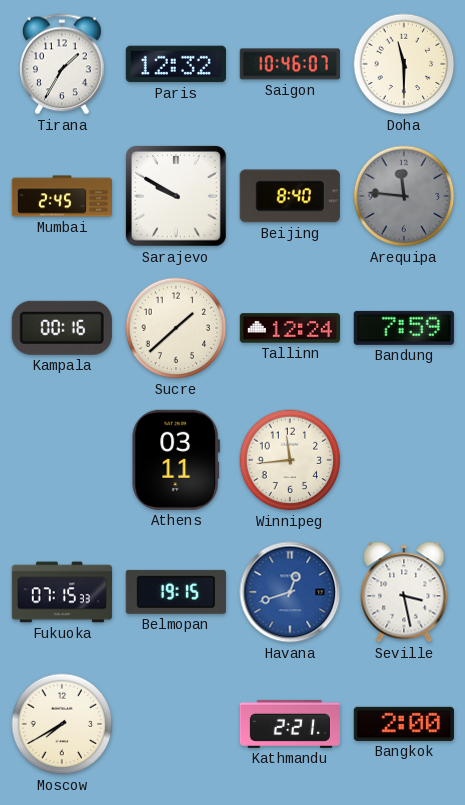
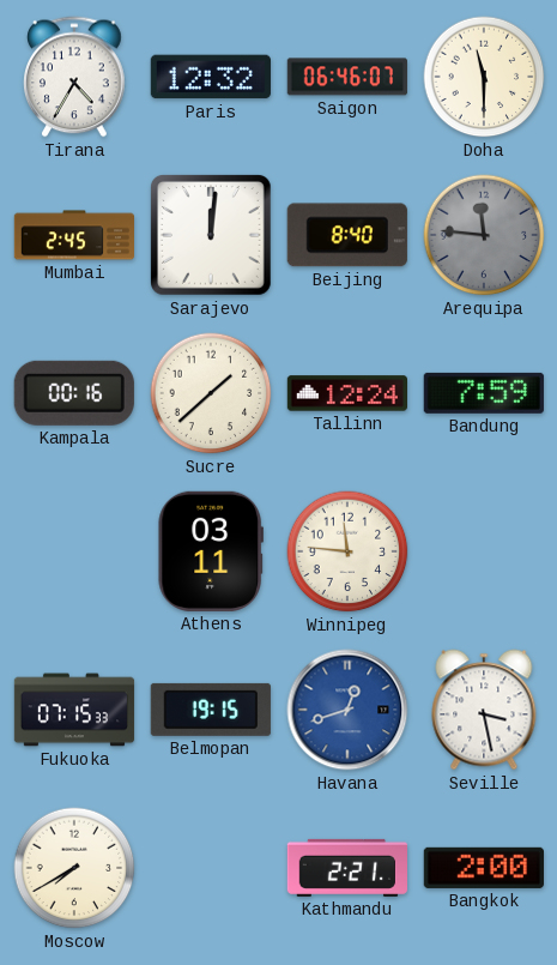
Tirana: 1:35 -> 4:35 (75, 77)
Saigon: 10:46 -> 06:46 (347, 77)
Sarajevo: 9:50 -> 12:01 (211, 235)
Winnipeg: 11:44 -> 11:46 (347, 551)
